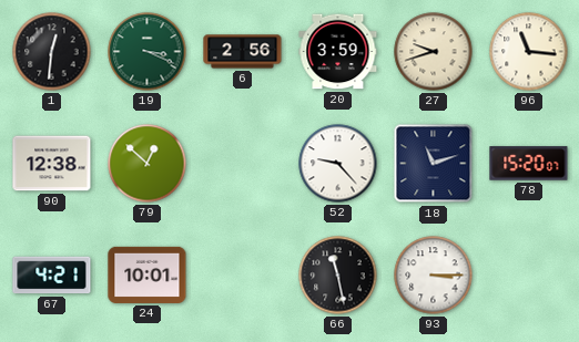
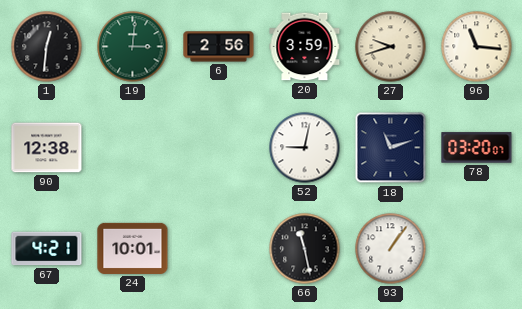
19: 3:19 -> 3:01 (133, 47)
79: 12:52 -> none (148, 164)
52: 9:23 -> 9:02 (305, 148)
78: 15:20 -> 03:20 (477, 148)
93: 3:15 -> 1:06 (391, 249)
